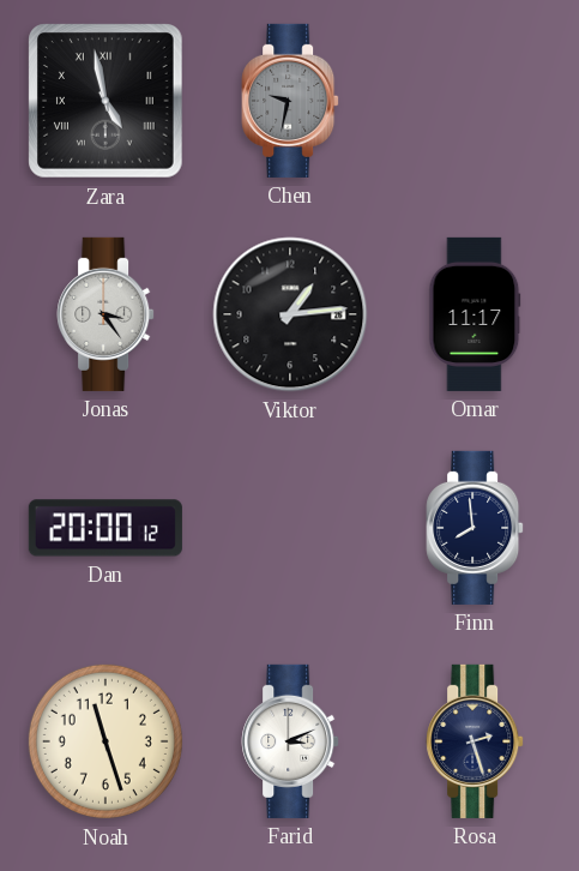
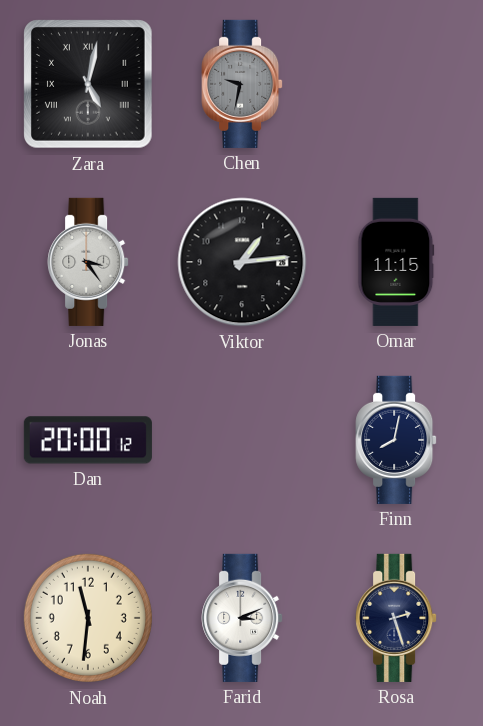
Zara: 4:58 -> 5:02 (89, 85)
Omar: 11:17 -> 11:15 (396, 262)
Finn: 7:59 -> 8:02 (396, 440)
Noah: 11:27 -> 11:31 (88, 618)
